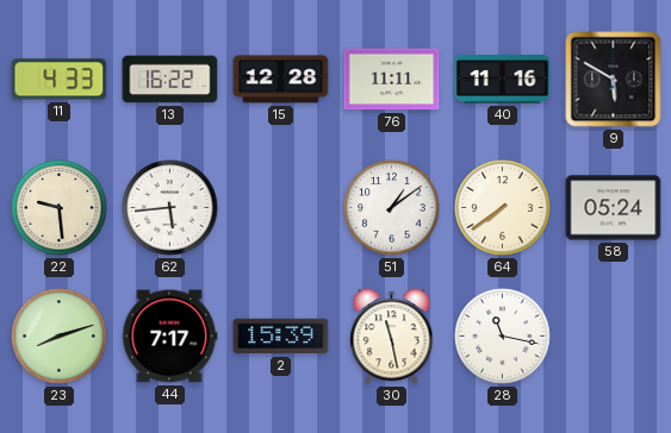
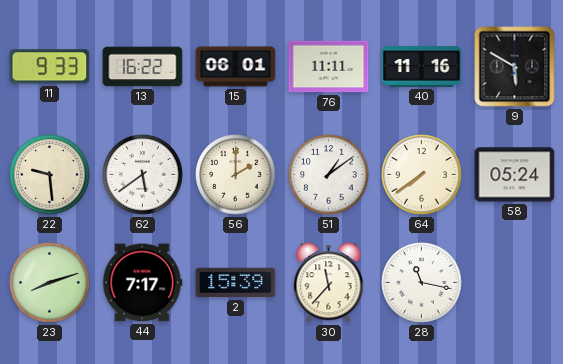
11: 4:33 -> 9:33 (50, 67)
15: 12:28 -> 06:01 (236, 67)
62: 5:44 -> 5:39 (143, 175)
56: none -> 2:00 (236, 175)
30: 11:28 -> 11:37 (329, 283)
